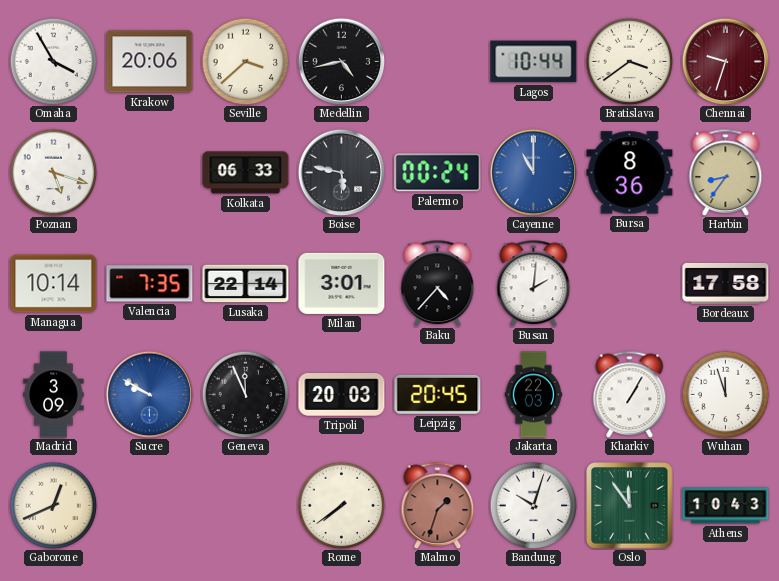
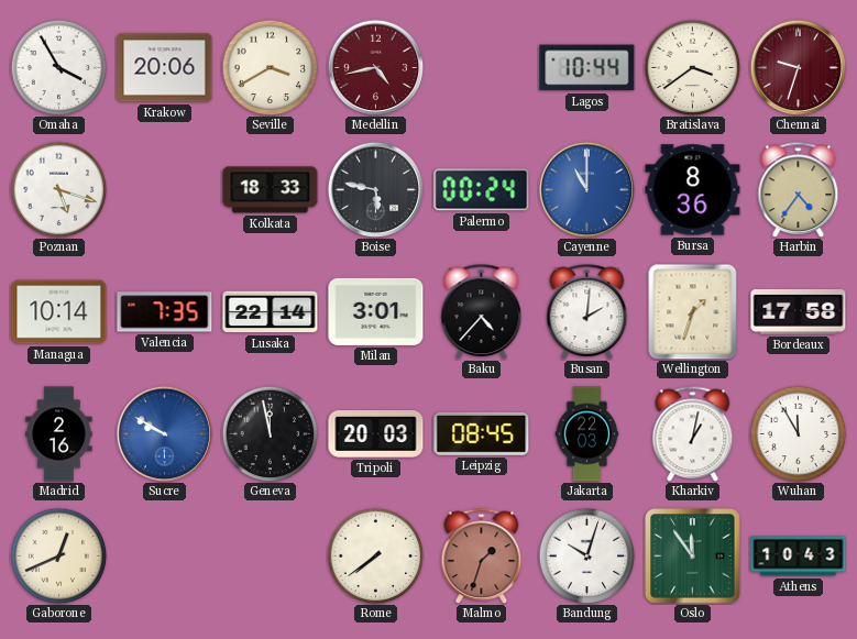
Seville: 3:38 -> 3:40 (270, 67)
Medellin dial: black -> burgundy (375, 67)
Kolkata: 06:33 -> 18:33 (271, 190)
Harbin: 8:36 -> 4:36 (799, 189)
Wellington: none -> 1:33 (693, 311)
Madrid: 3:09 -> 2:16 (59, 434)
Geneva: 11:56 -> 11:58 (270, 433)
Leipzig: 20:45 -> 08:45 (482, 433)
Kharkiv: 1:05 -> 1:02 (693, 433)
Wuhan: 11:57 -> 11:55 (798, 433)
